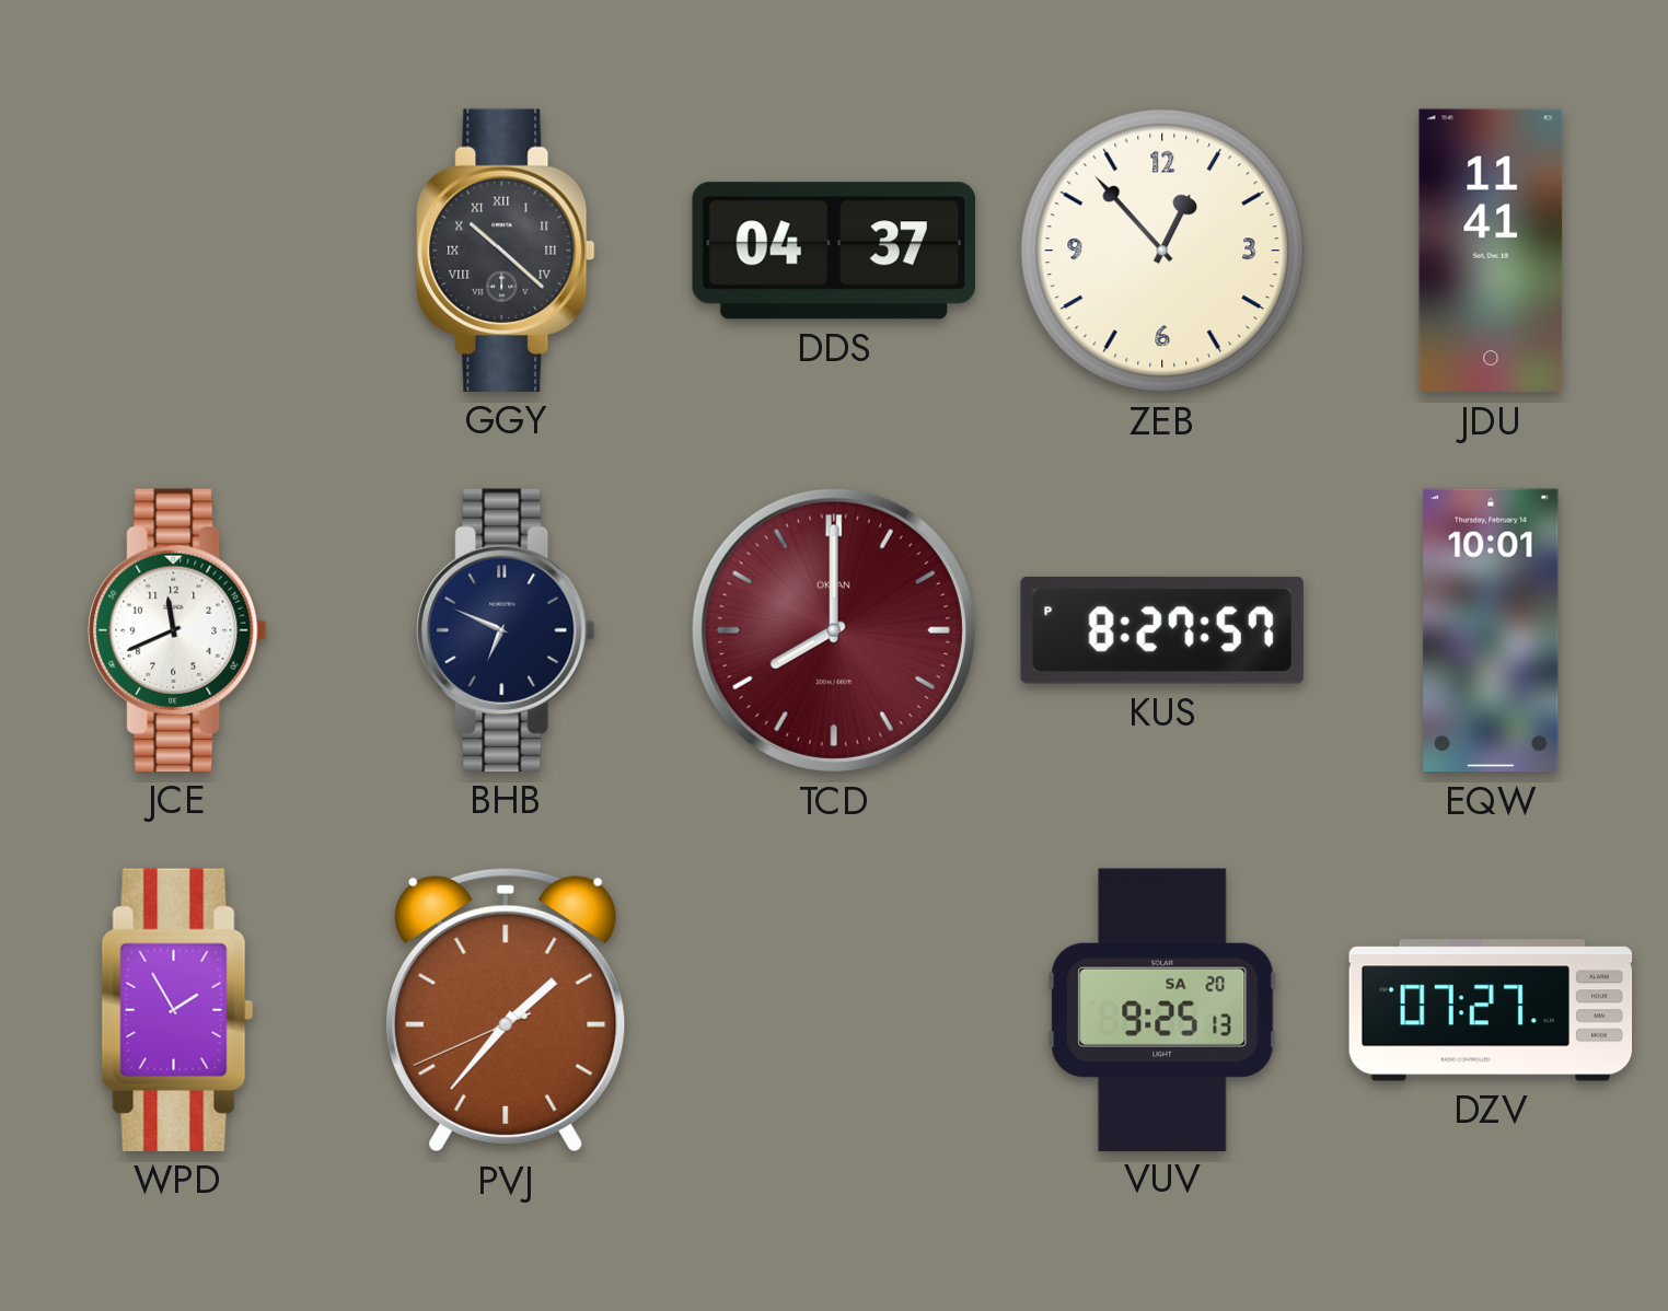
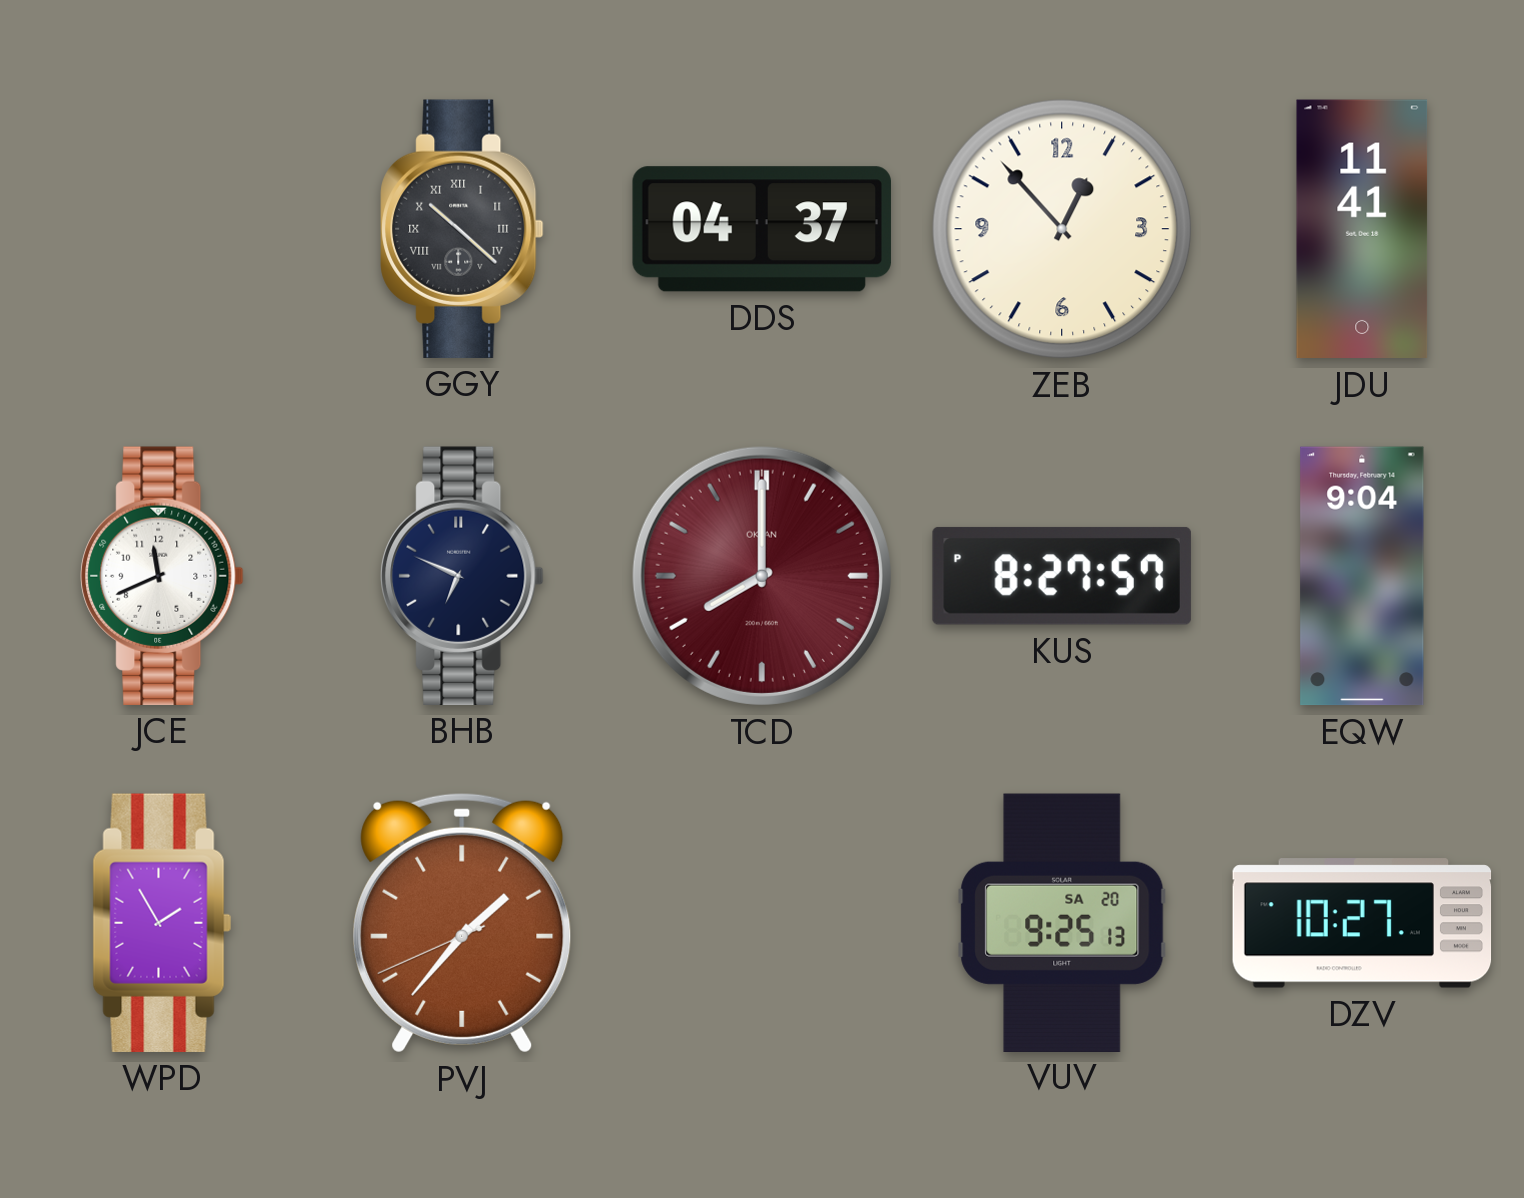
EQW: 10:01 -> 9:04 (1362, 576)
DZV: 07:27 -> 10:27 (1362, 923)
